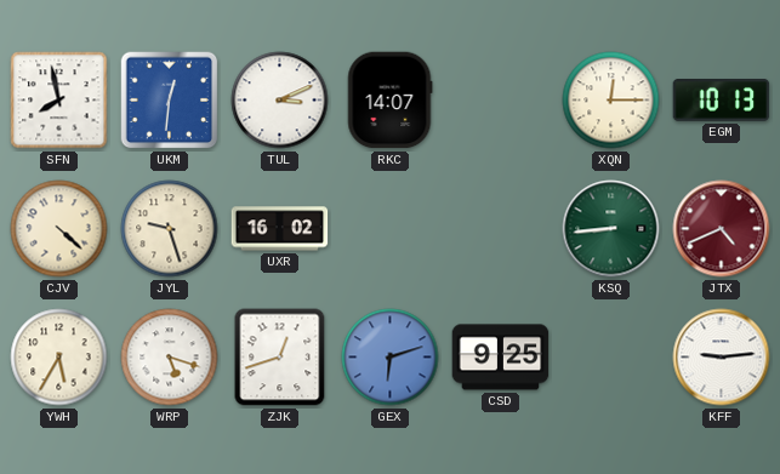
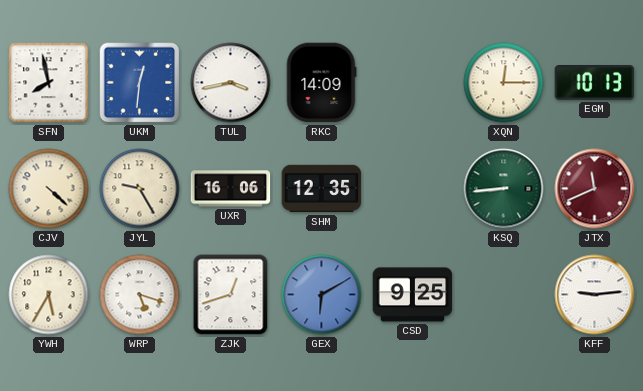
TUL: 3:11 -> 3:43 (231, 83)
RKC: 14:07 -> 14:09 (321, 83)
JYL: 9:27 -> 9:25 (140, 189)
UXR: 16:02 -> 16:06 (231, 189)
SHM: none -> 12:35 (322, 189)
JTX: 4:41 -> 11:41 (595, 189)
GEX: 6:12 -> 6:10 (322, 295)
